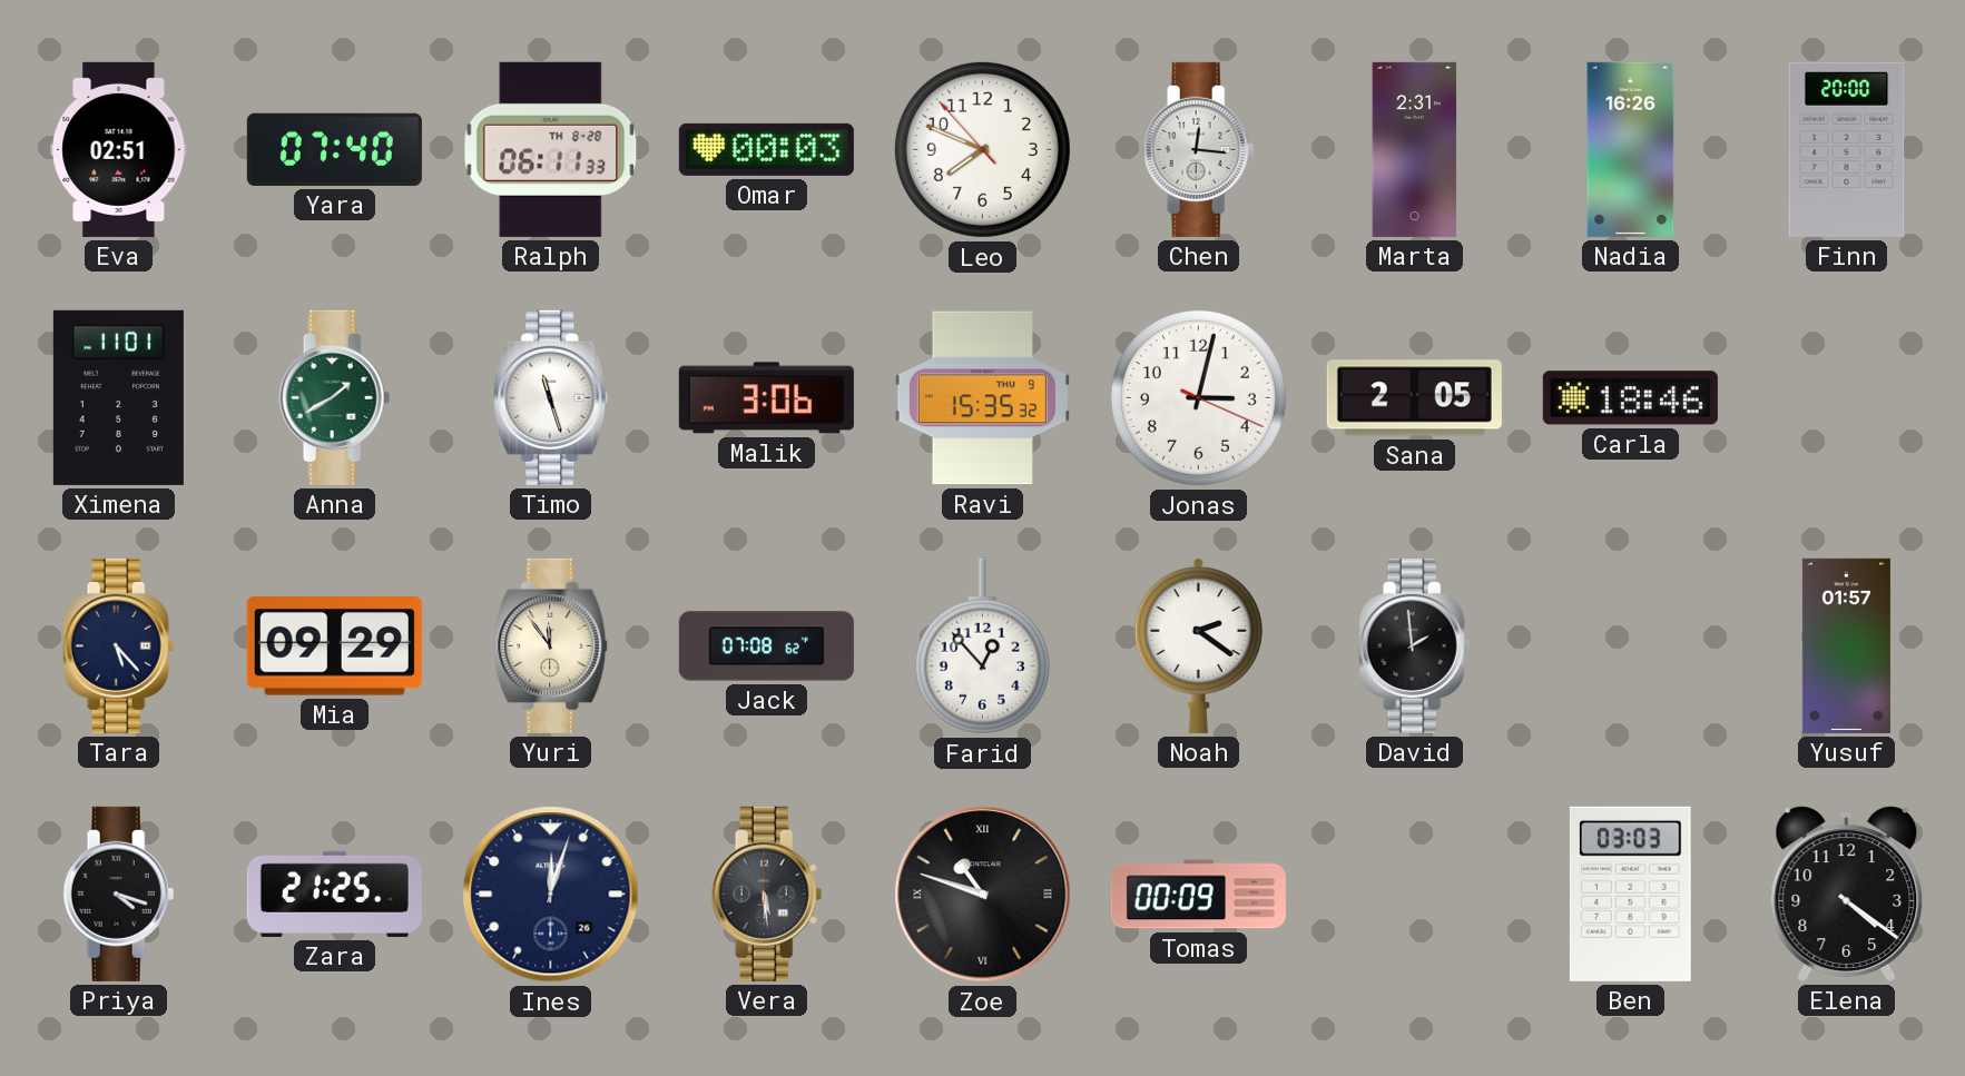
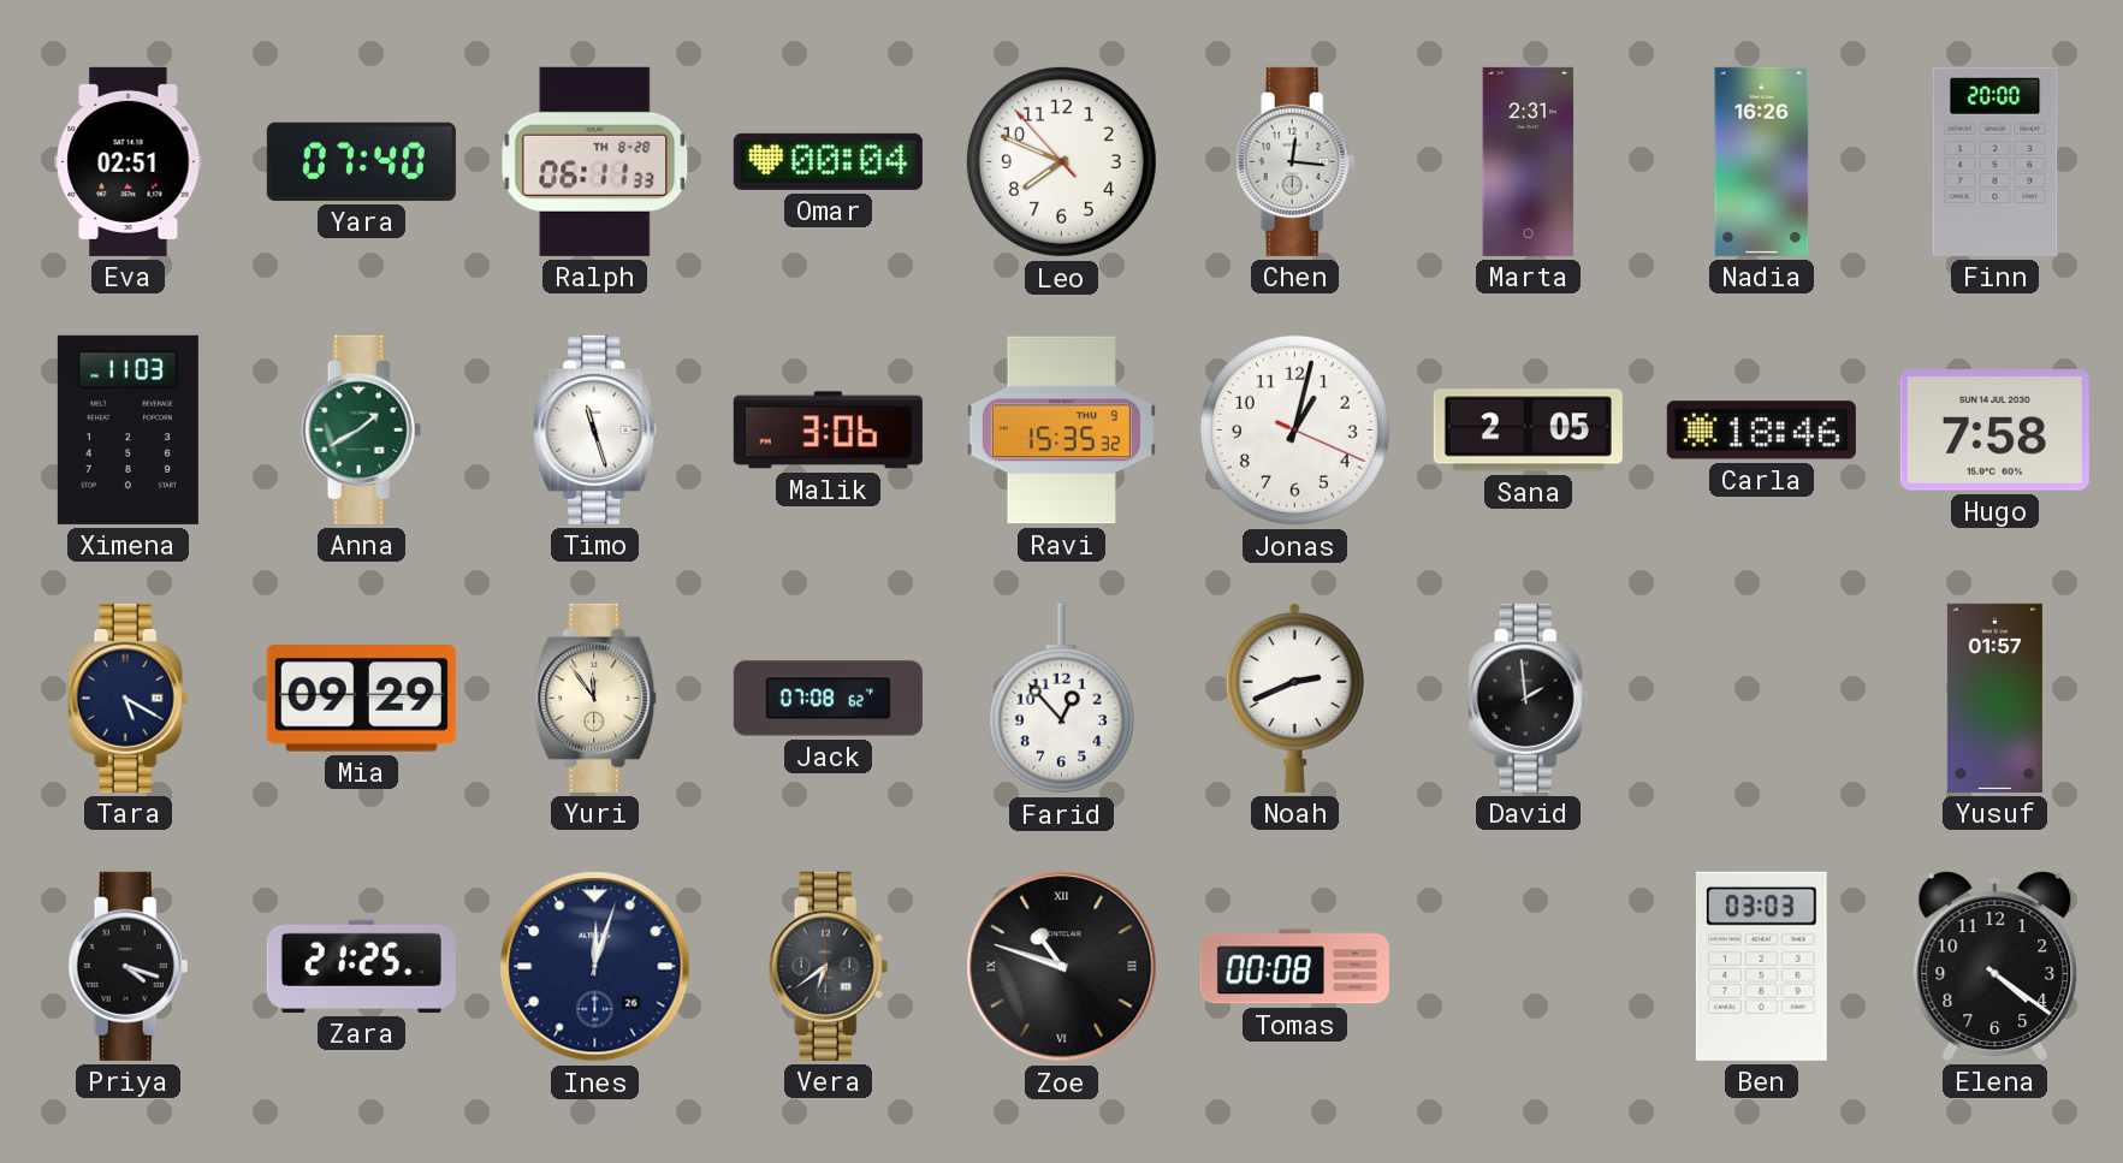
Omar: 00:03 -> 00:04 (828, 161)
Ximena: 11:01 -> 11:03 (128, 429)
Jonas: 3:02 -> 1:02 (1294, 429)
Hugo: none -> 7:58 (1994, 431)
Tara: 5:23 -> 5:20 (129, 698)
Noah: 2:21 -> 2:41 (1294, 698)
Vera: 5:29 -> 6:39 (829, 966)
Tomas: 00:09 -> 00:08 (1294, 967)
